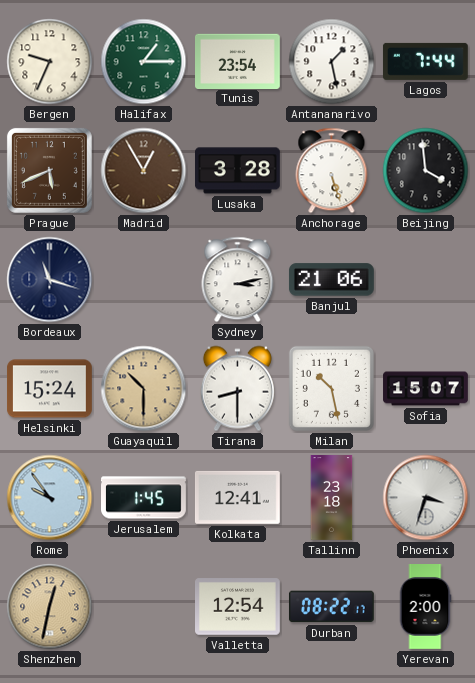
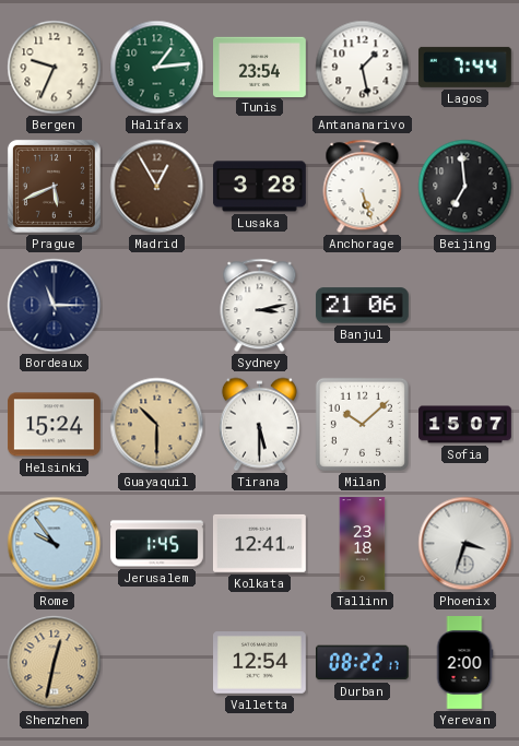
Halifax: 1:15 -> 1:14 (157, 68)
Beijing: 3:59 -> 6:59 (465, 187)
Bordeaux: 11:18 -> 11:15 (55, 306)
Tirana: 8:30 -> 5:30 (259, 425)
Milan: 10:28 -> 10:08 (362, 424)
